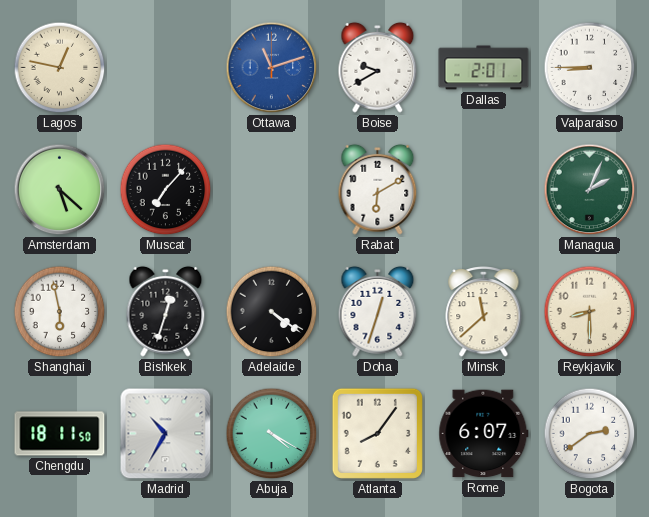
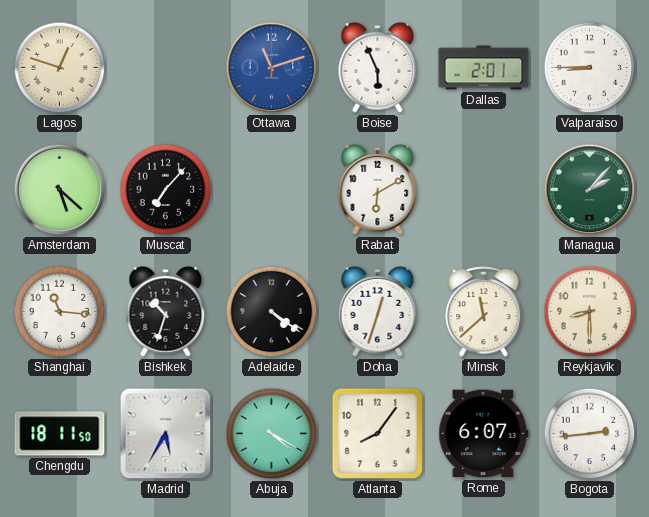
Lagos: 12:47 -> 12:48 (60, 68)
Boise: 9:40 -> 5:56 (378, 67)
Managua: 2:04 -> 2:07 (590, 190)
Shanghai: 5:58 -> 11:16 (60, 312)
Bishkek: 12:33 -> 10:33 (166, 311)
Madrid: 10:35 -> 5:35 (166, 434)
Bogota: 2:39 -> 2:44 (590, 434)
